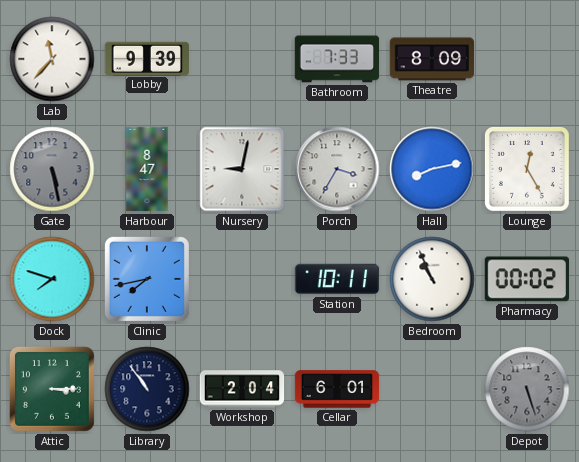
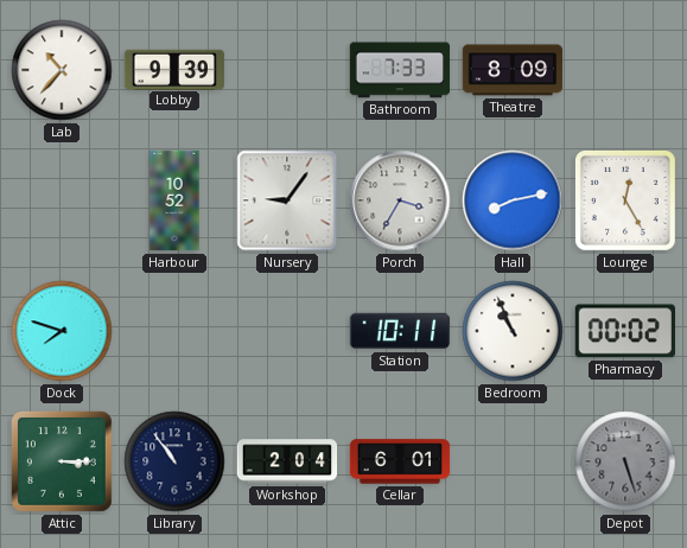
Lab: 11:37 -> 10:37 (62, 70)
Gate: 5:28 -> none (52, 169)
Harbour: 8:47 -> 10:52 (174, 200)
Nursery: 9:02 -> 9:06 (287, 200)
Clinic: 7:43 -> none (147, 279)
